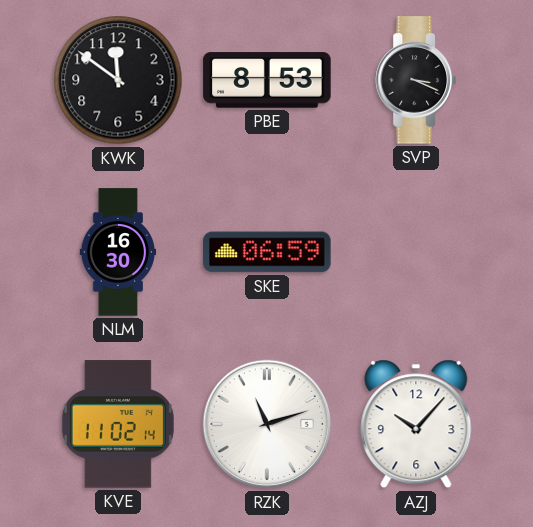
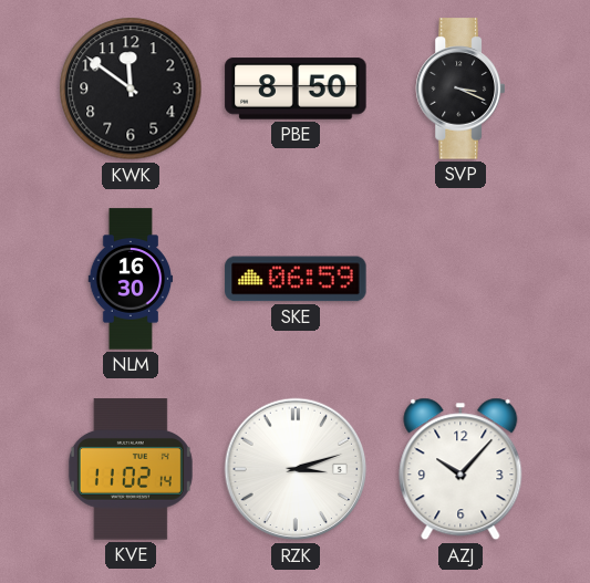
PBE: 8:53 -> 8:50 (296, 89)
RZK: 11:12 -> 3:12 (296, 469)
